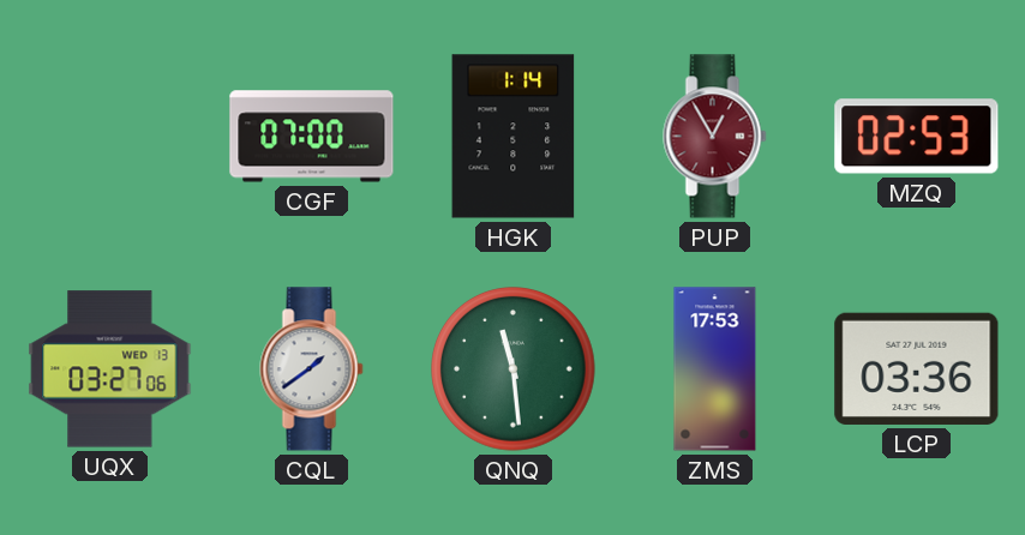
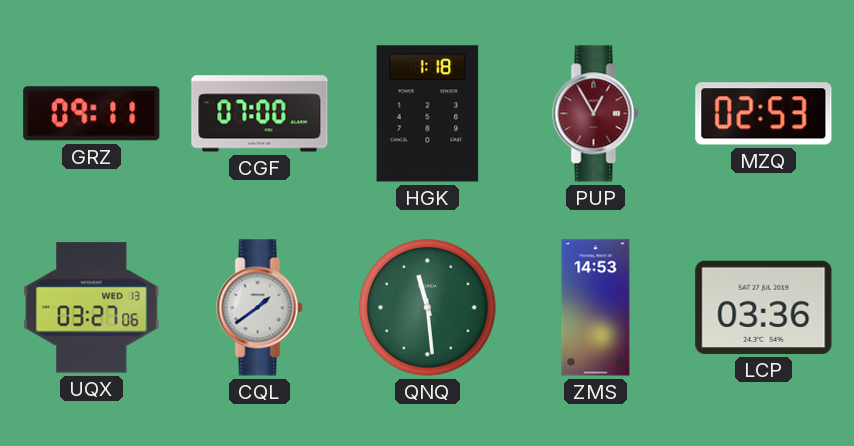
GRZ: none -> 09:11 (92, 114)
HGK: 1:14 -> 1:18 (428, 114)
ZMS: 17:53 -> 14:53 (596, 308)
